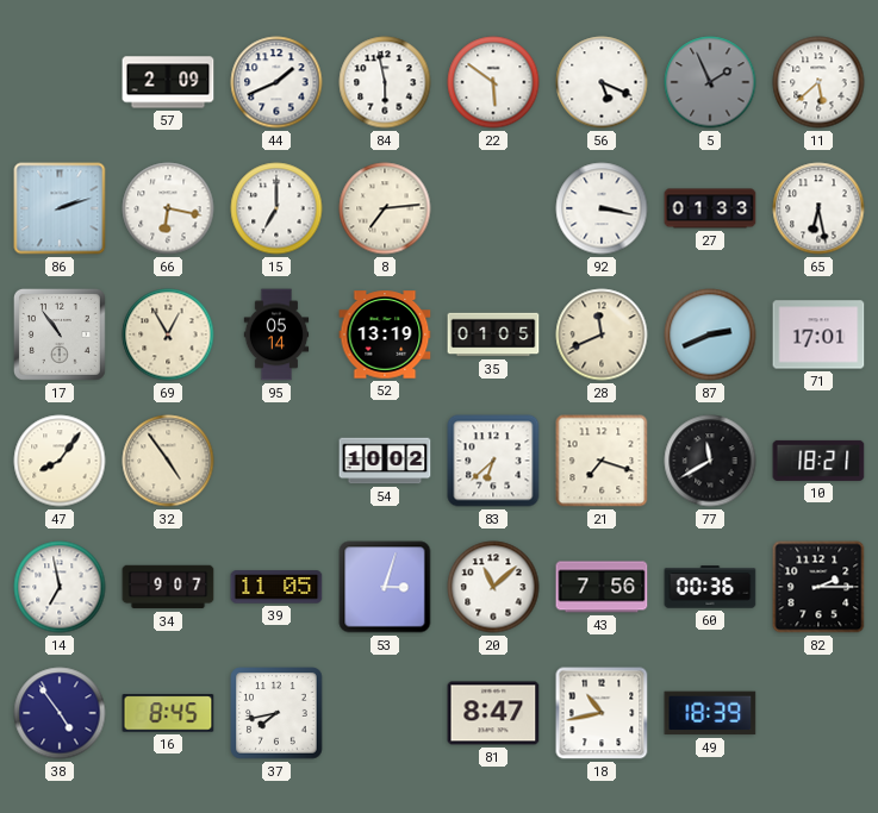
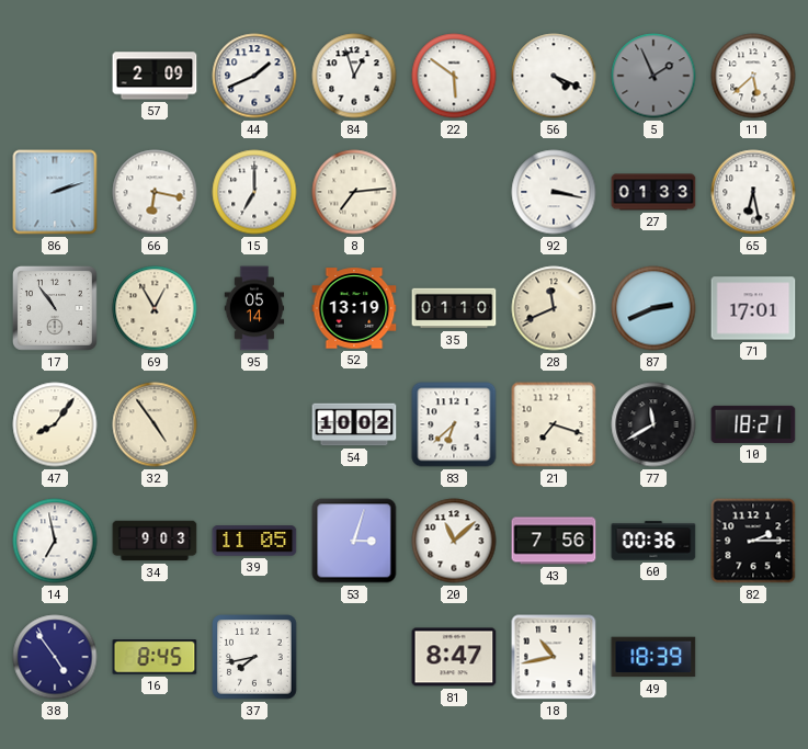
84: 5:58 -> 12:57 (354, 76)
56: 5:19 -> 4:19 (554, 76)
35: 01:05 -> 01:10 (454, 308)
34: 9:07 -> 9:03 (155, 541)
